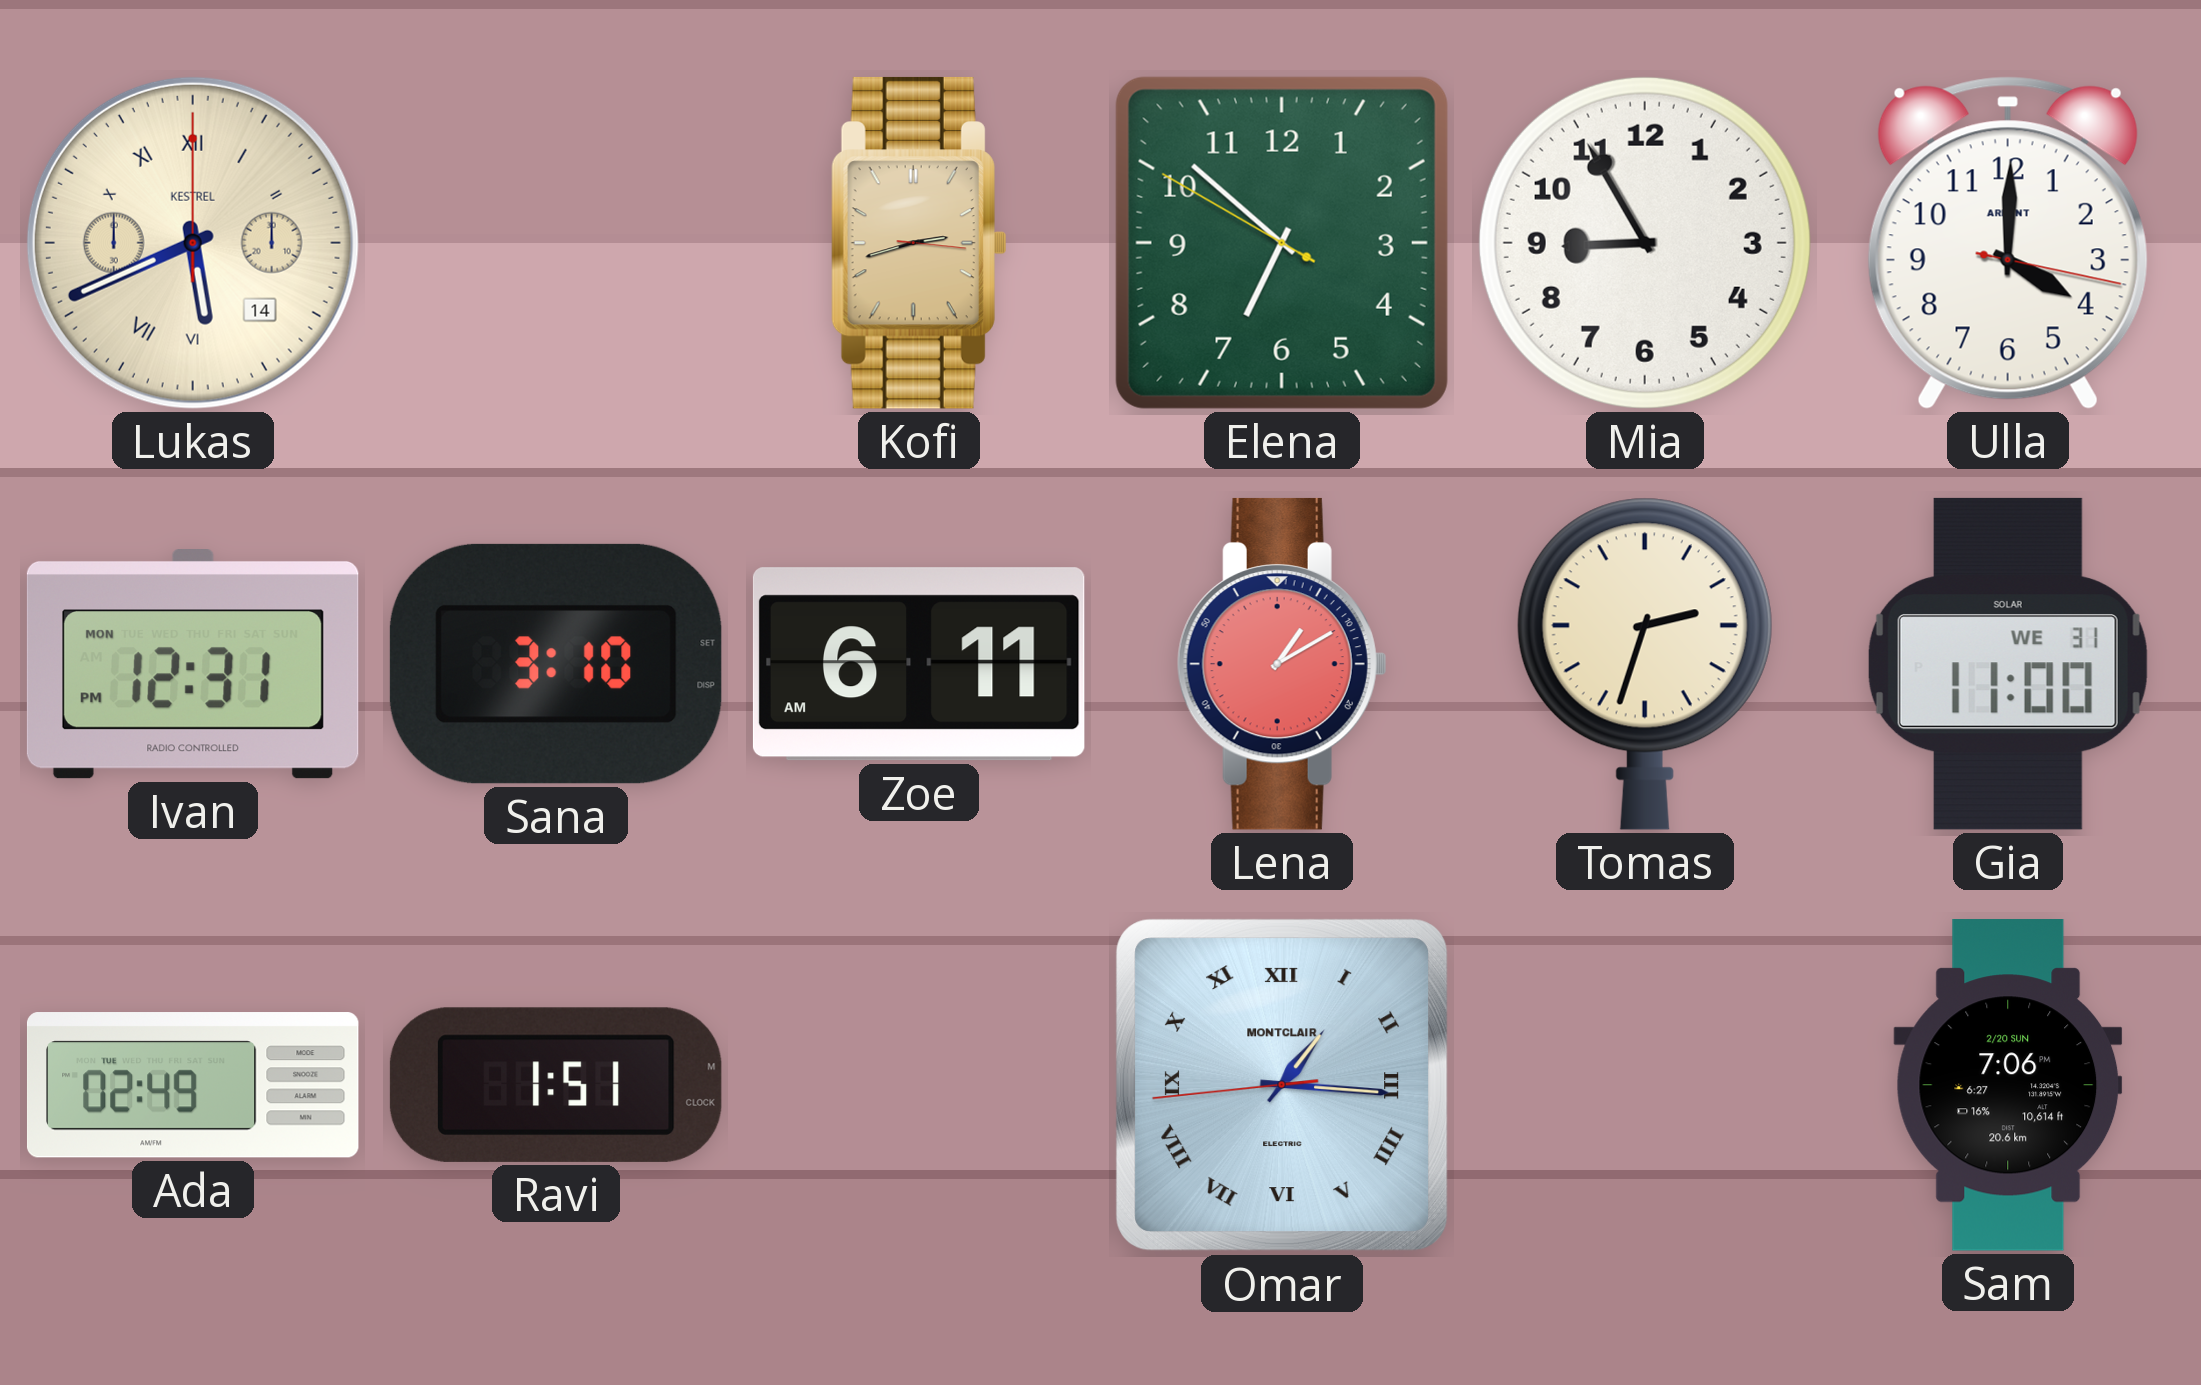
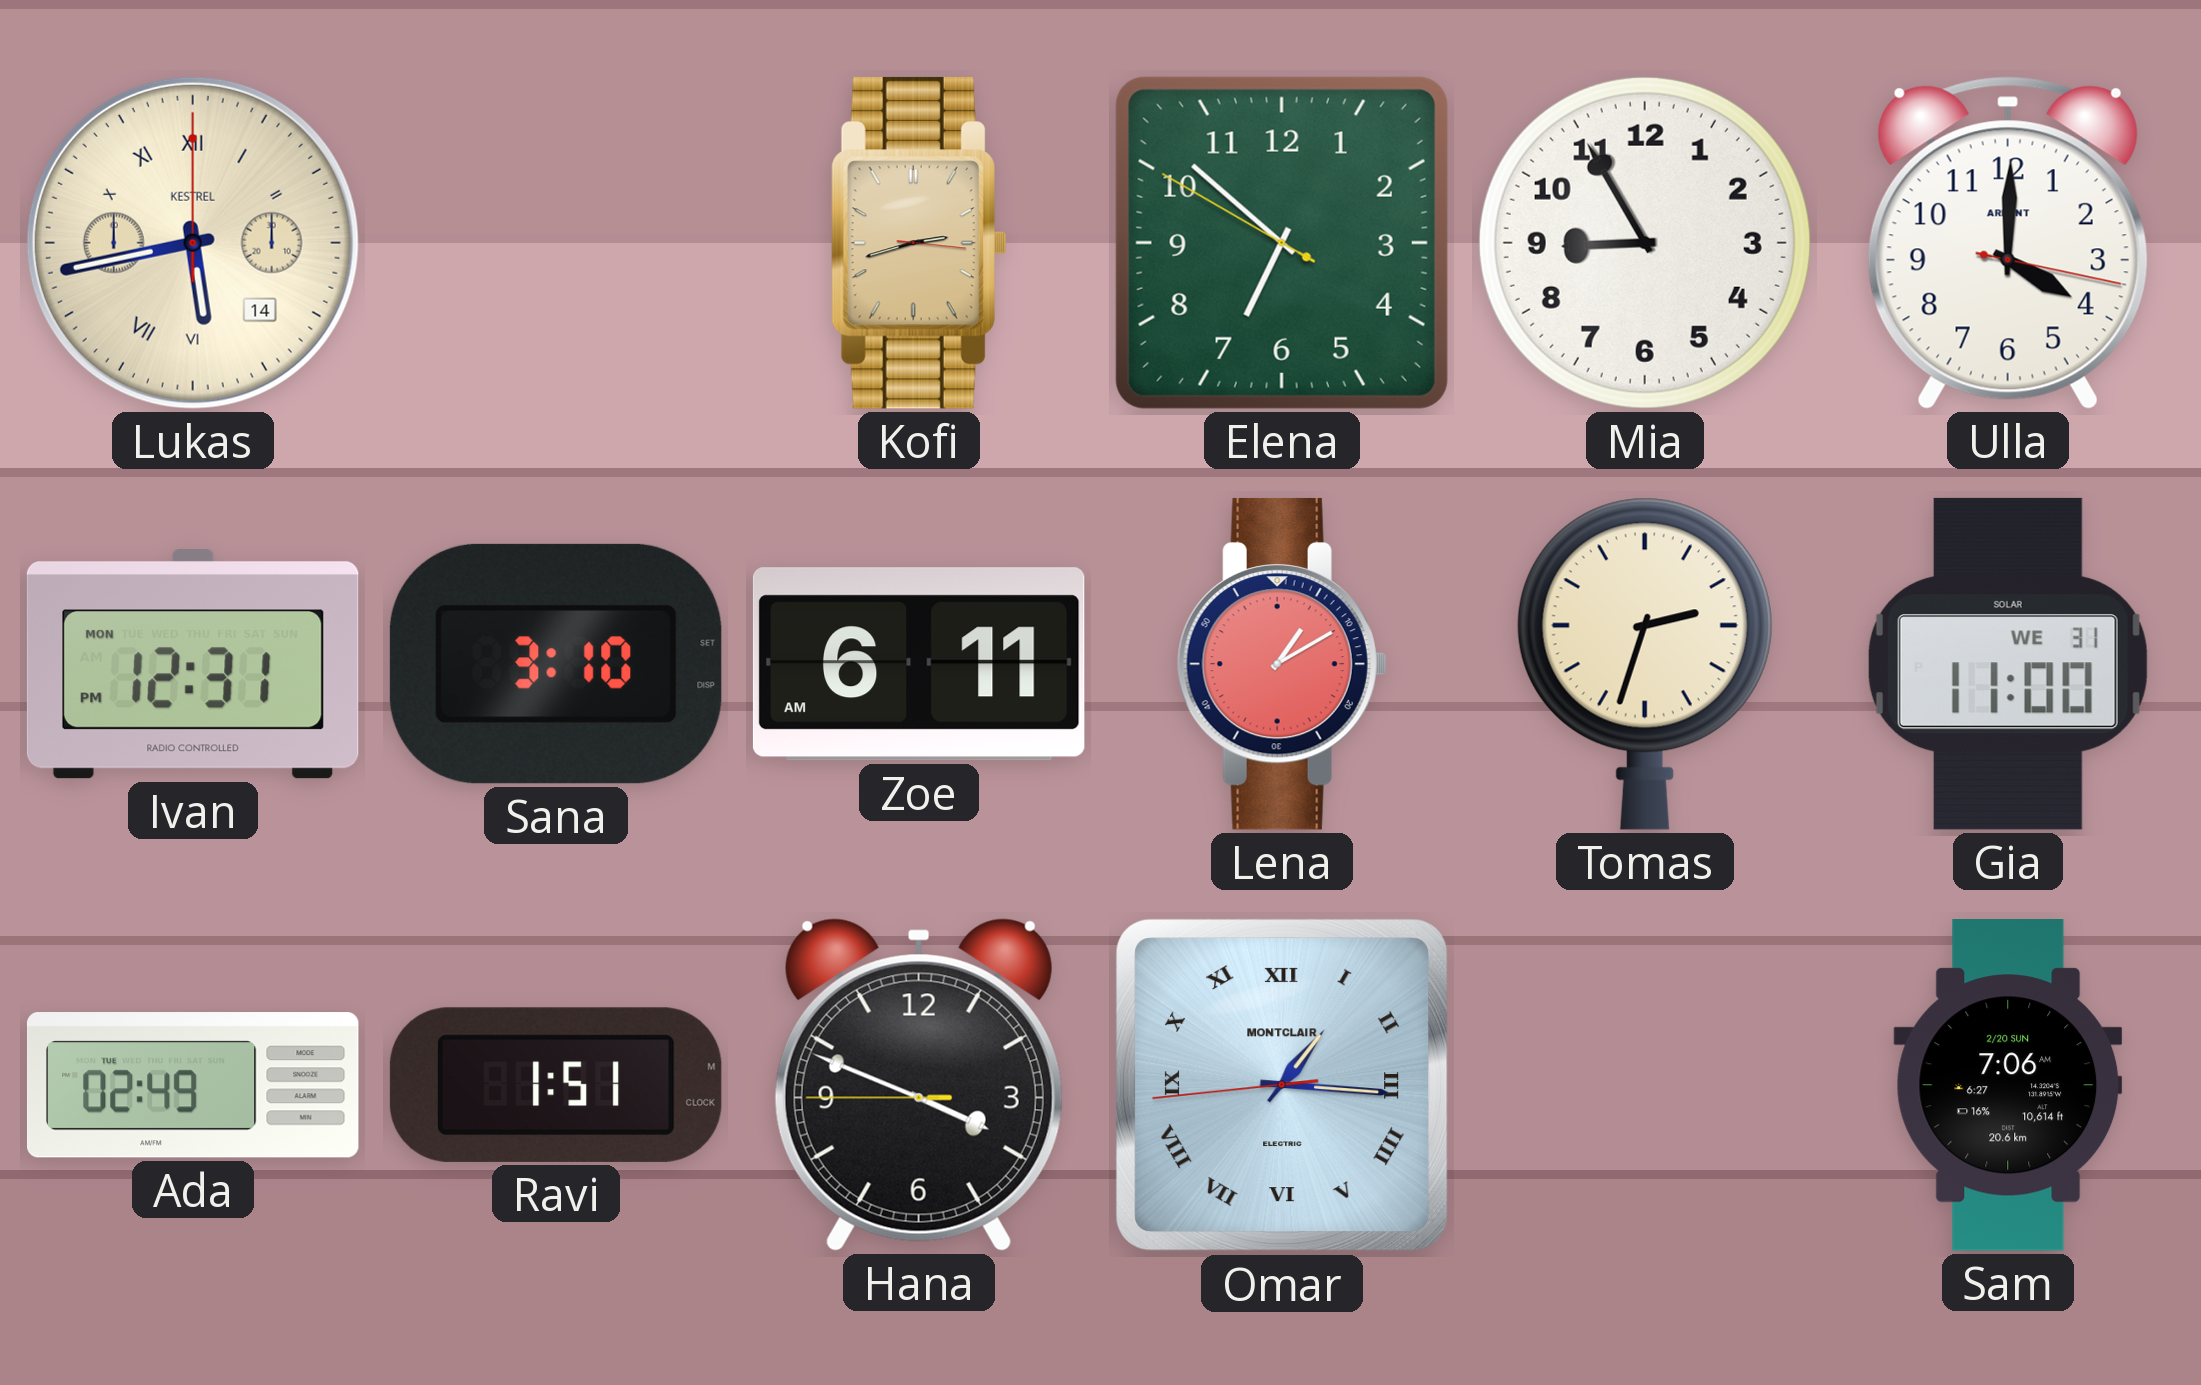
Lukas: 5:41 -> 5:43 (193, 243)
Hana: none -> 3:48 (919, 1085)
Sam: 7:06 PM -> 7:06 AM (2008, 1086)
